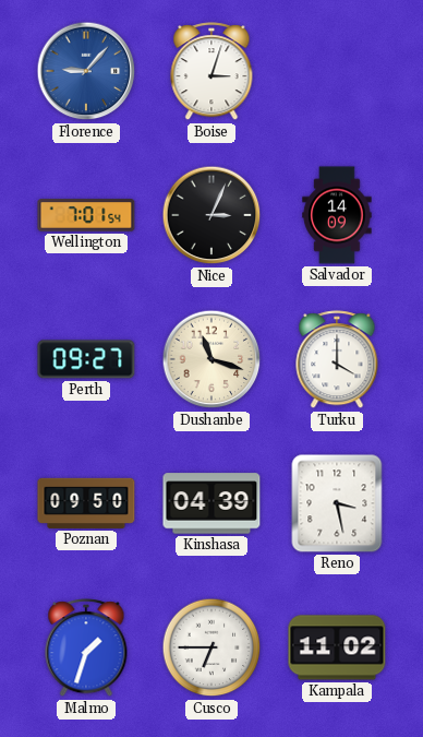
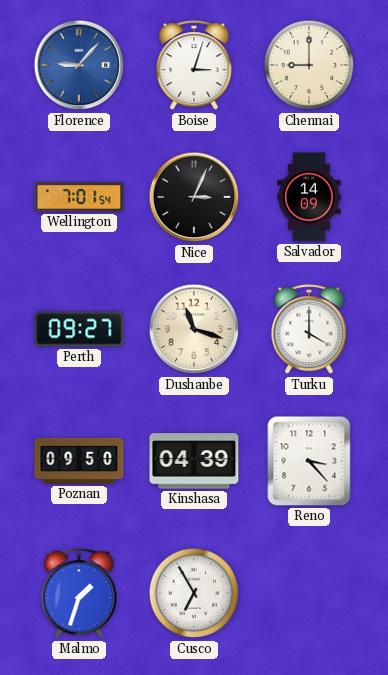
Chennai: none -> 9:00 (309, 65)
Reno: 3:28 -> 3:23 (309, 461)
Cusco: 6:45 -> 6:55 (194, 593)
Kampala: 11:02 -> none (337, 647)
